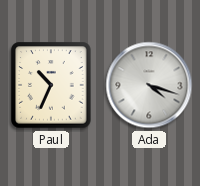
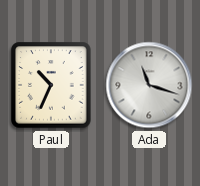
Ada: 4:18 -> 11:18 (149, 85)
